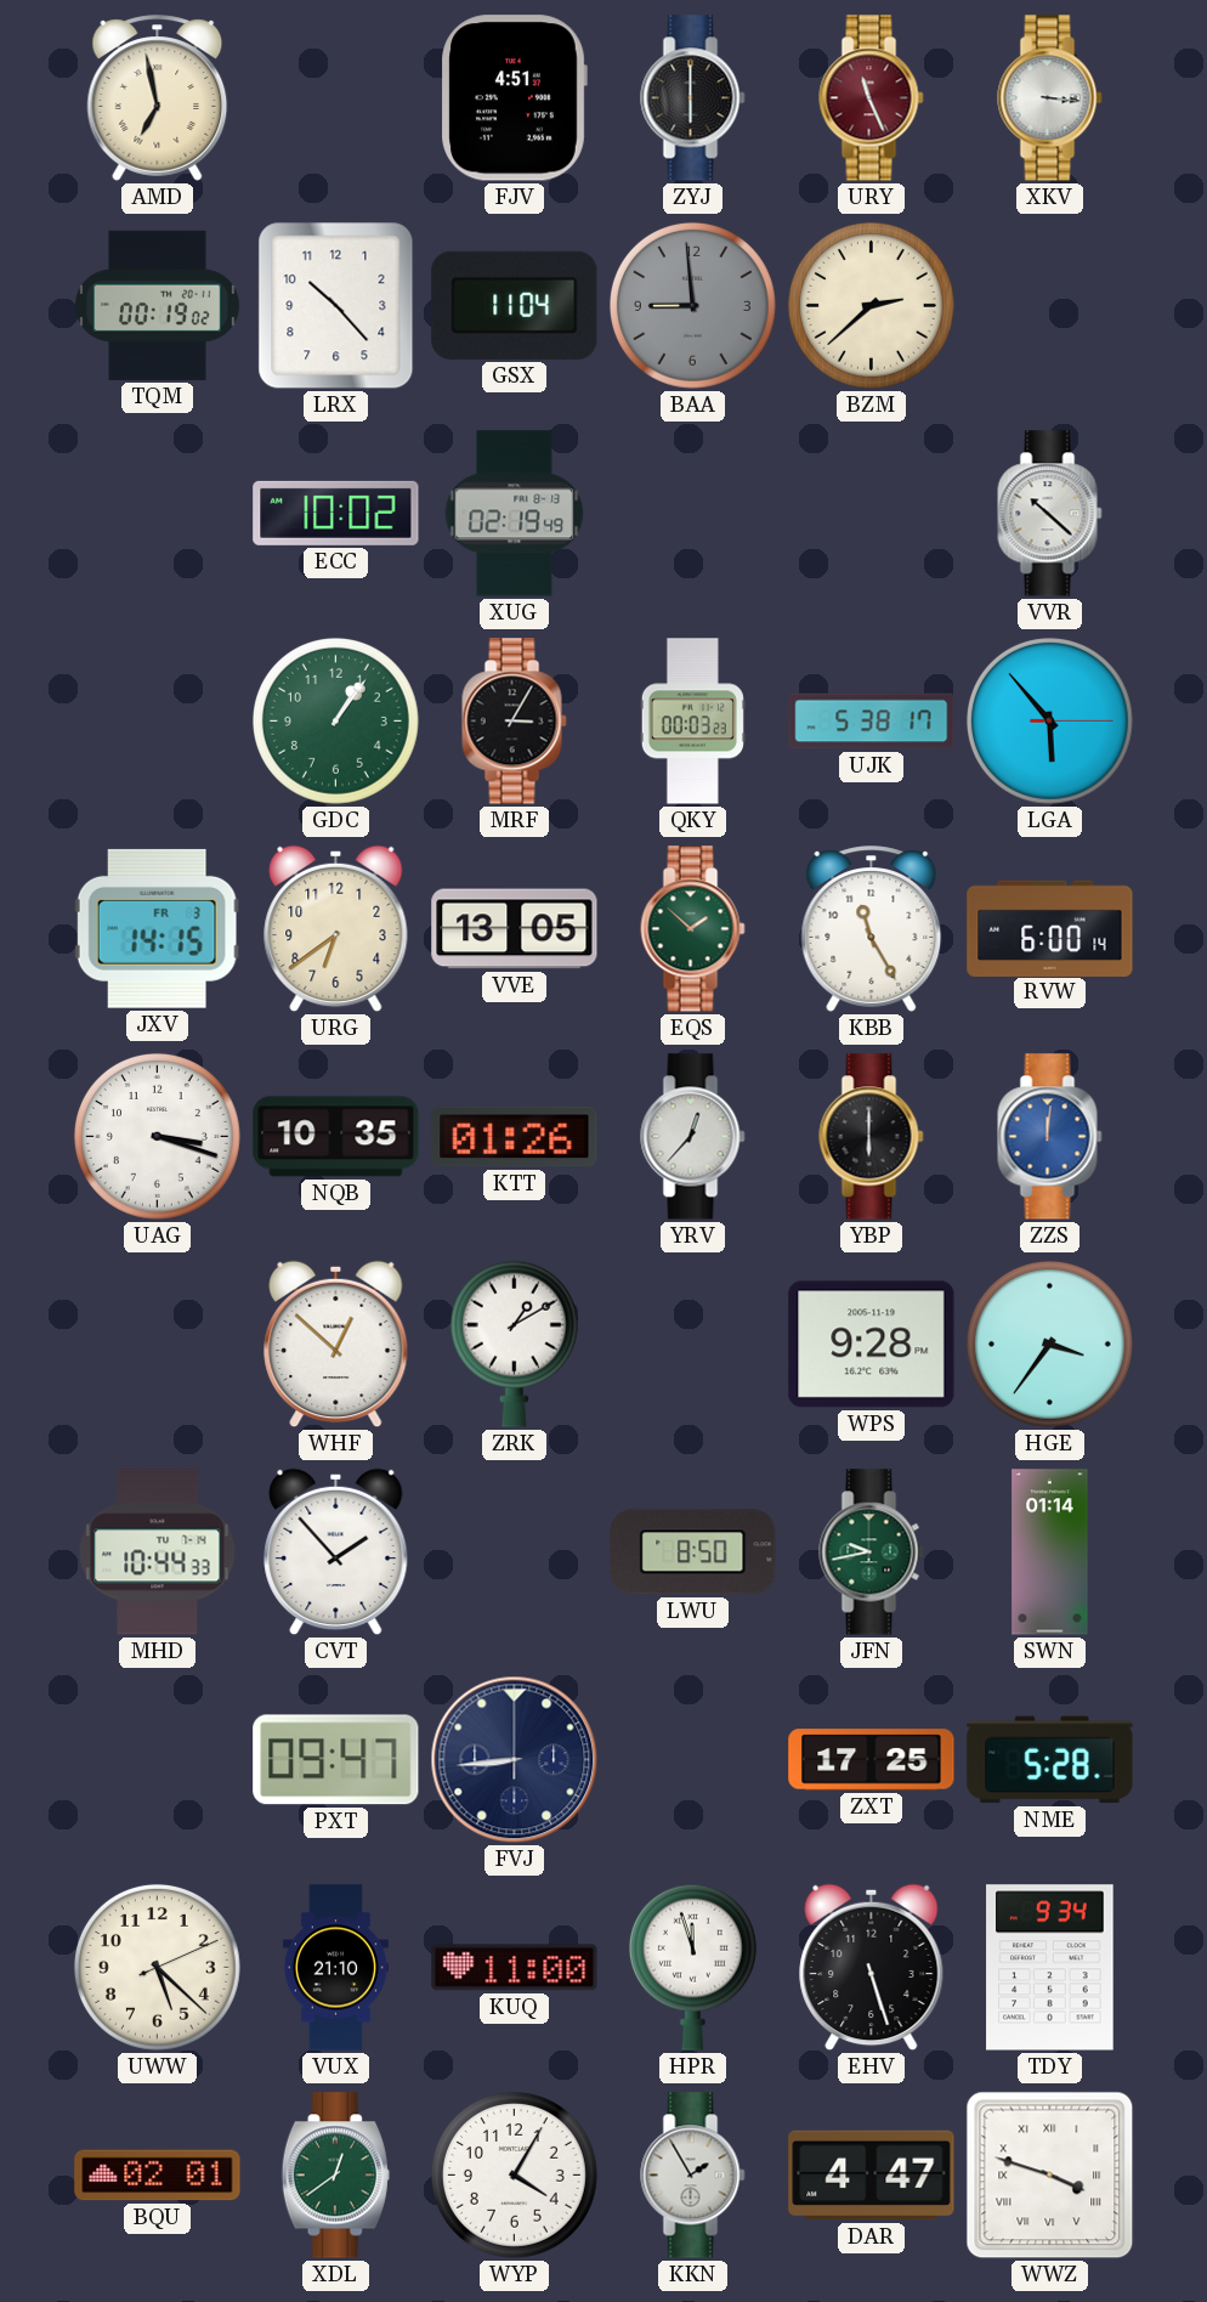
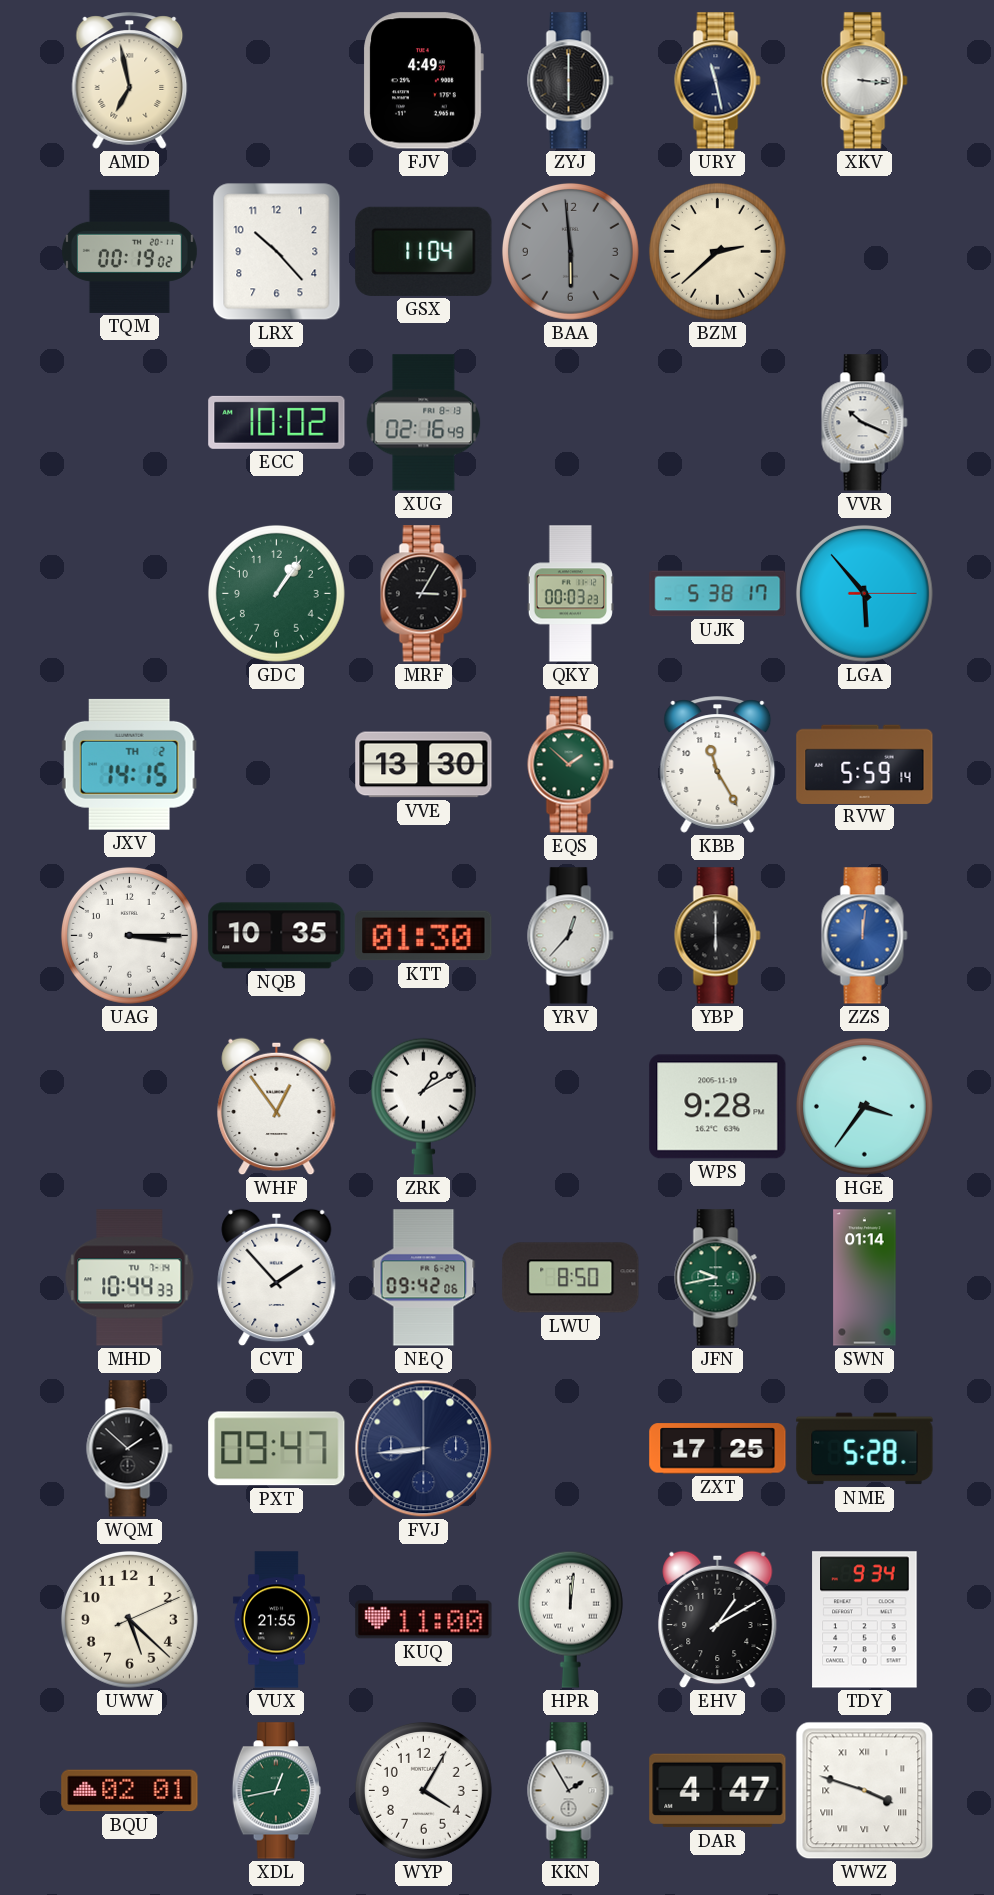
FJV: 4:51 -> 4:49 (423, 81)
URY: 11:26 -> 11:28 (718, 81)
URY dial: burgundy -> navy (718, 81)
BAA: 8:59 -> 5:59 (570, 251)
XUG: 02:19 -> 02:16 (424, 423)
VVR: 10:22 -> 10:19 (865, 423)
JXV date: FR 3 -> TH 2 (129, 764)
URG: 6:39 -> none (336, 929)
VVE: 13:05 -> 13:30 (424, 765)
RVW: 6:00 -> 5:59 (865, 764)
UAG: 3:18 -> 3:15 (129, 935)
KTT: 01:26 -> 01:30 (424, 936)
WHF: 12:52 -> 12:54 (277, 1107)
NEQ: none -> 09:42 (424, 1278)
WQM: none -> 1:52 (130, 1449)
VUX: 21:10 -> 21:55 (276, 1620)
HPR: 11:57 -> 12:01 (570, 1619)
EHV: 5:27 -> 1:10 (718, 1620)
XDL: 12:39 -> 12:43 (276, 1791)
